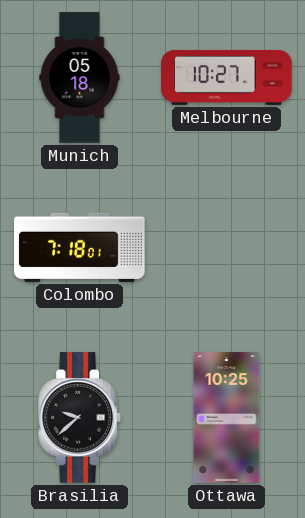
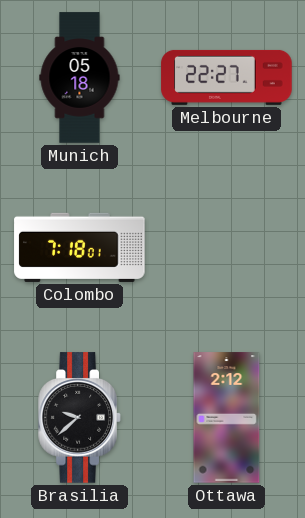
Melbourne: 10:27 -> 22:27 (227, 77)
Ottawa: 10:25 -> 2:12 (227, 418)
